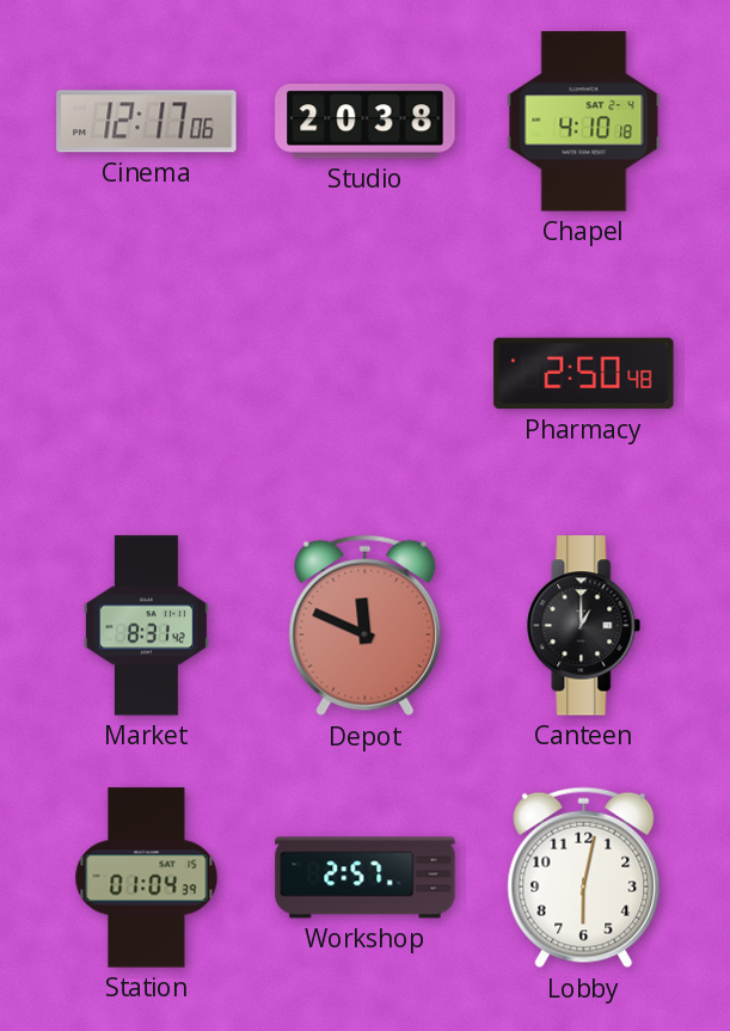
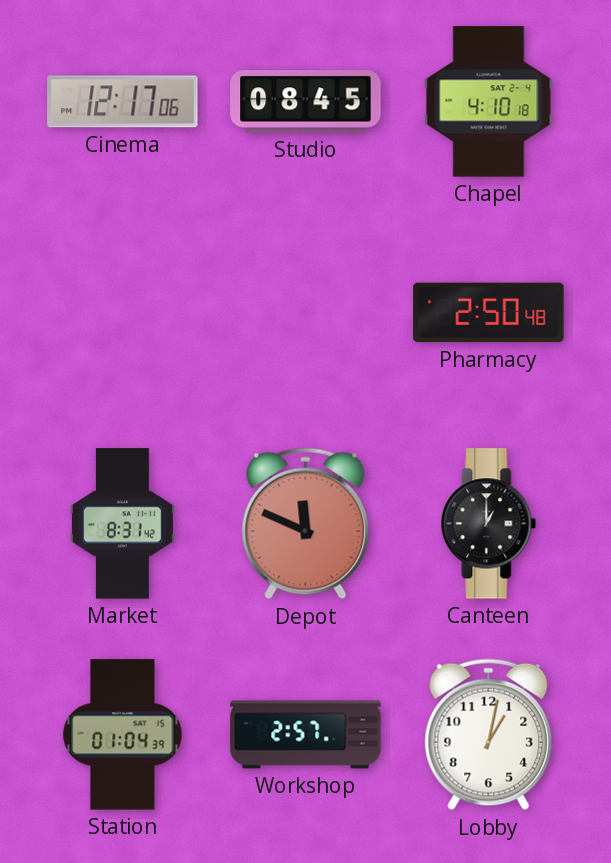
Studio: 20:38 -> 08:45 (306, 102)
Lobby: 6:02 -> 1:02 (489, 735)
